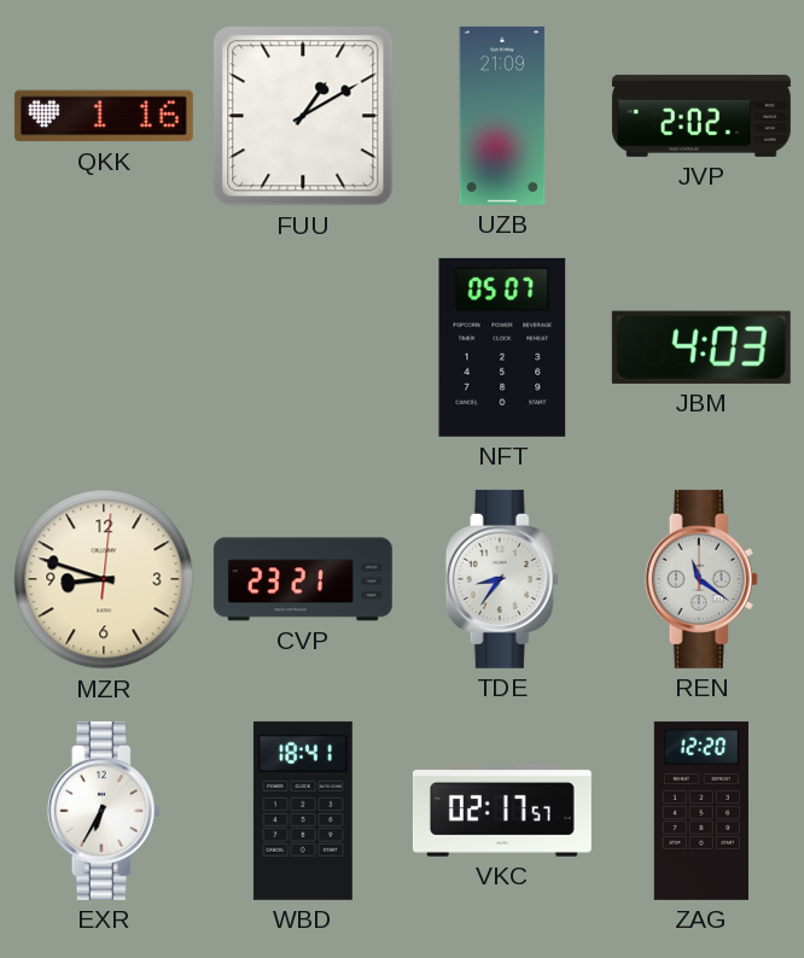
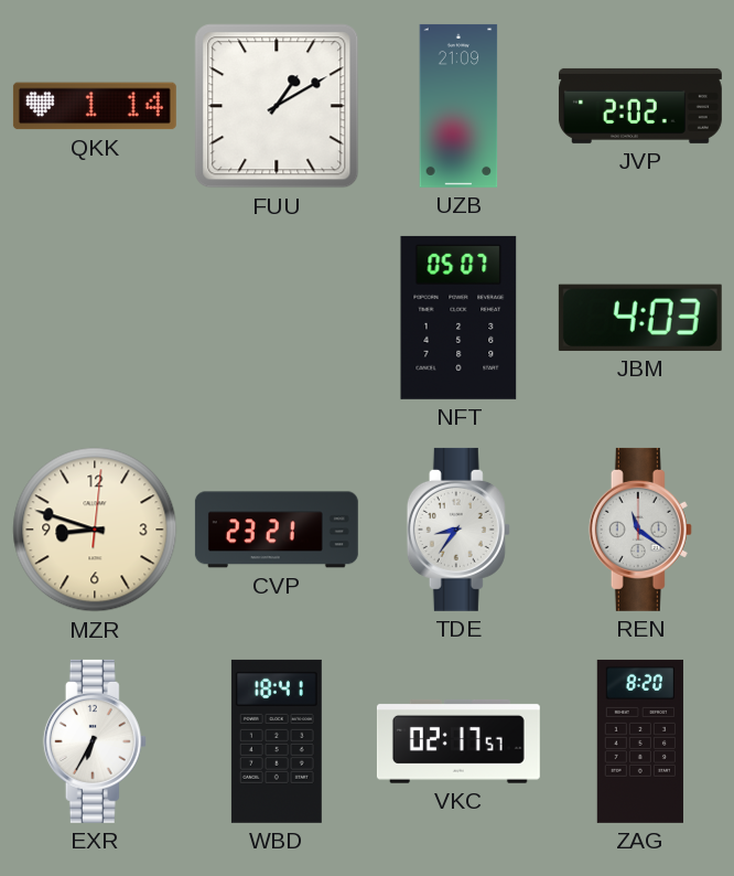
QKK: 1:16 -> 1:14 (95, 106)
ZAG: 12:20 -> 8:20 (640, 741)
